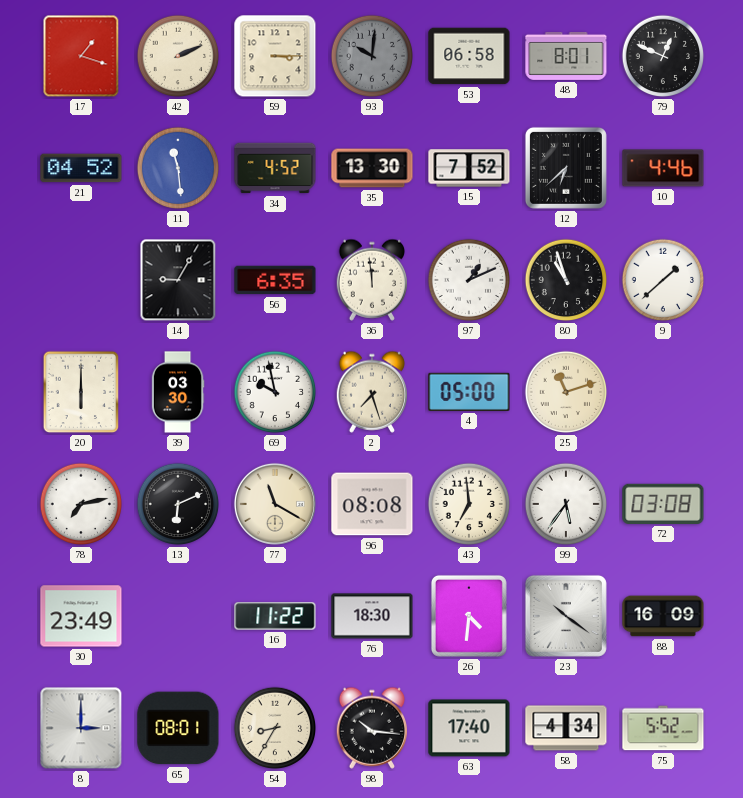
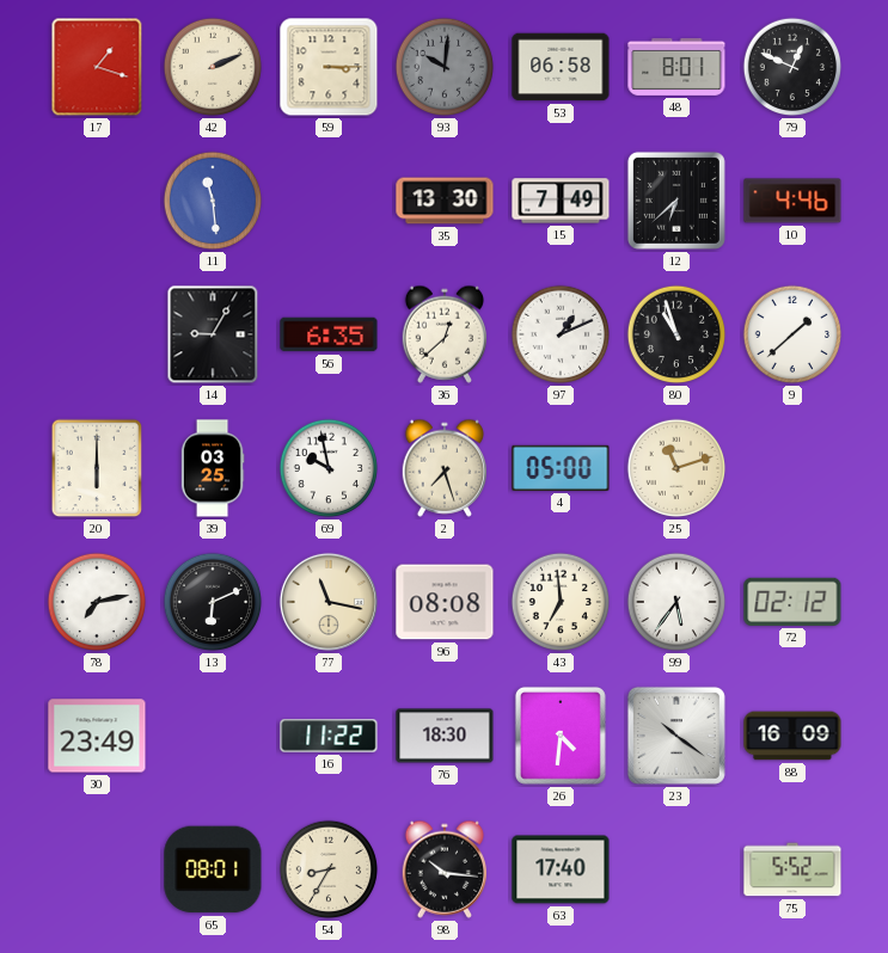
21: 04:52 -> none (81, 168)
34: 4:52 -> none (275, 168)
15: 7:52 -> 7:49 (561, 201)
36: 11:59 -> 12:38 (443, 334)
39: 03:30 -> 03:25 (213, 468)
77: 11:20 -> 11:17 (329, 602)
72: 03:08 -> 02:12 (792, 602)
8: 3:00 -> none (81, 728)
58: 4:34 -> none (566, 728)
